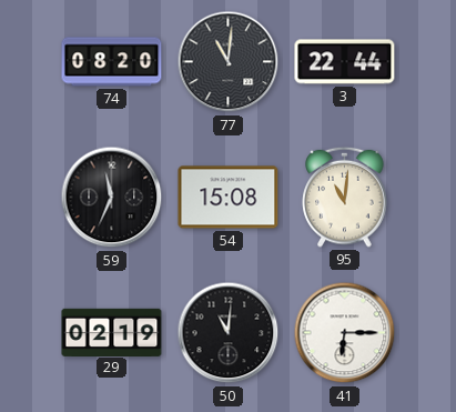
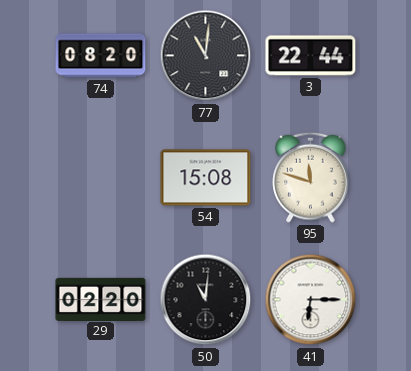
59: 11:34 -> none (112, 198)
95: 11:01 -> 11:48 (311, 177)
29: 02:19 -> 02:20 (101, 299)
